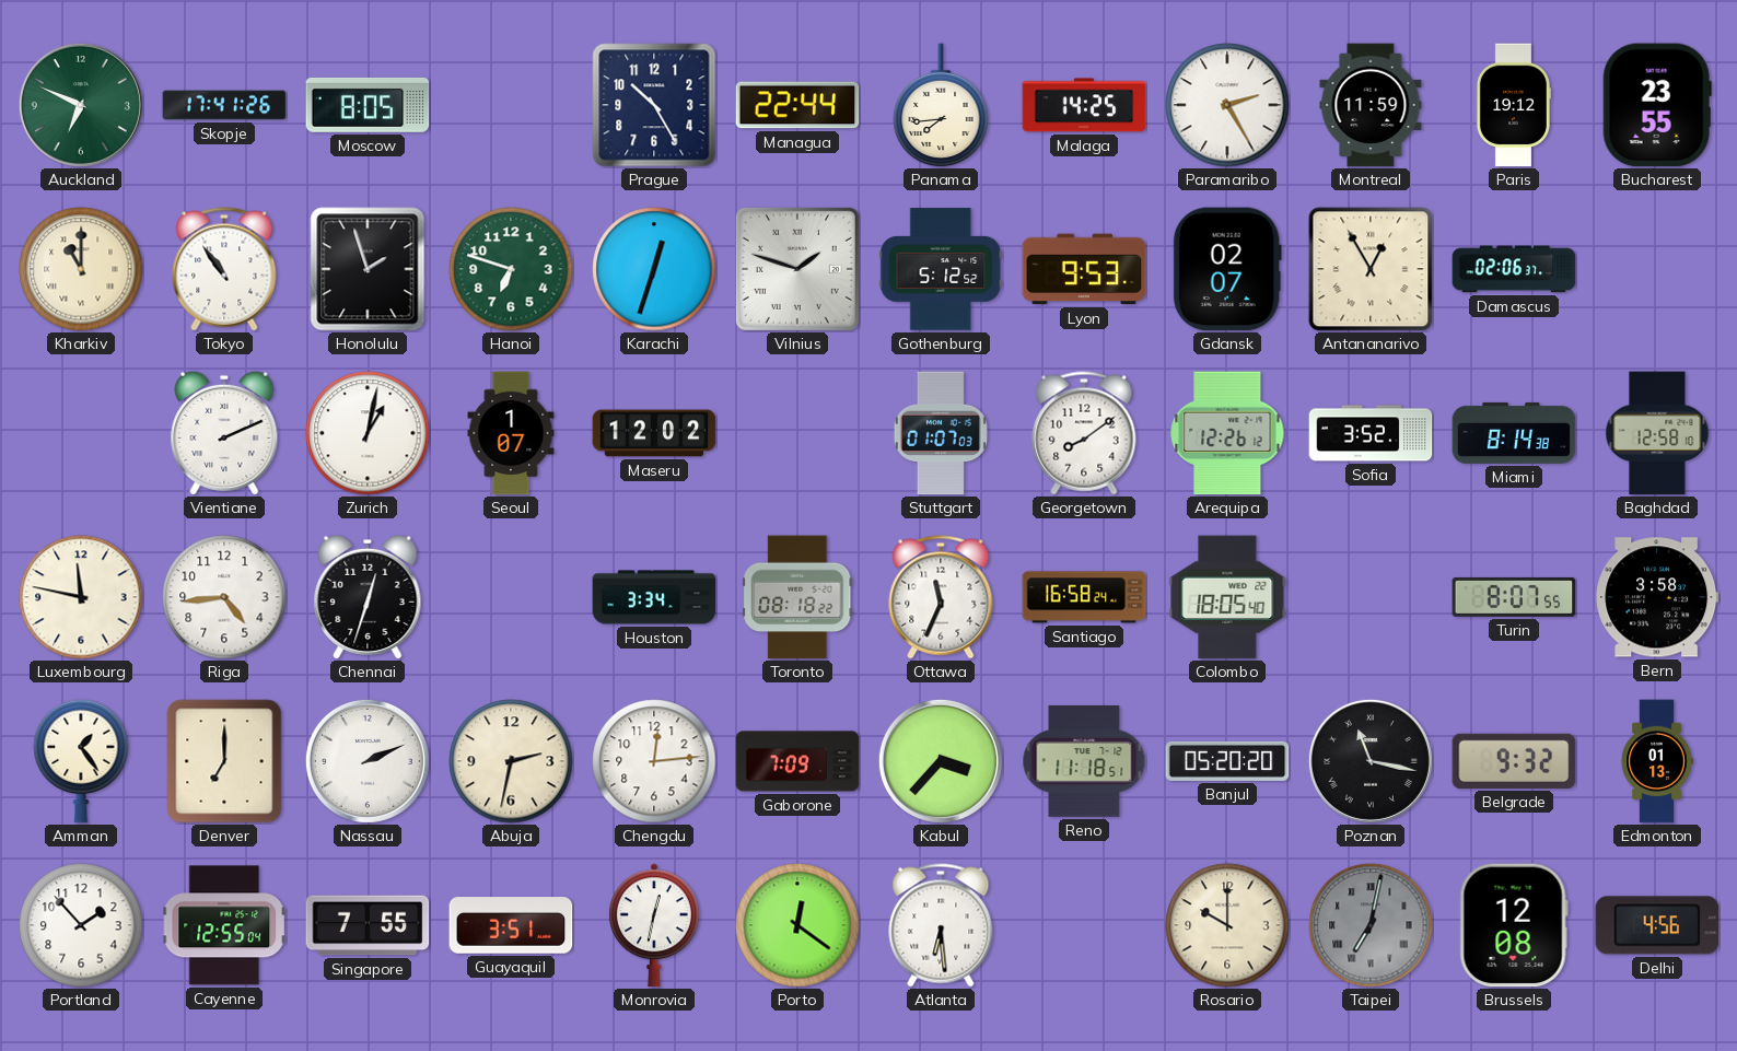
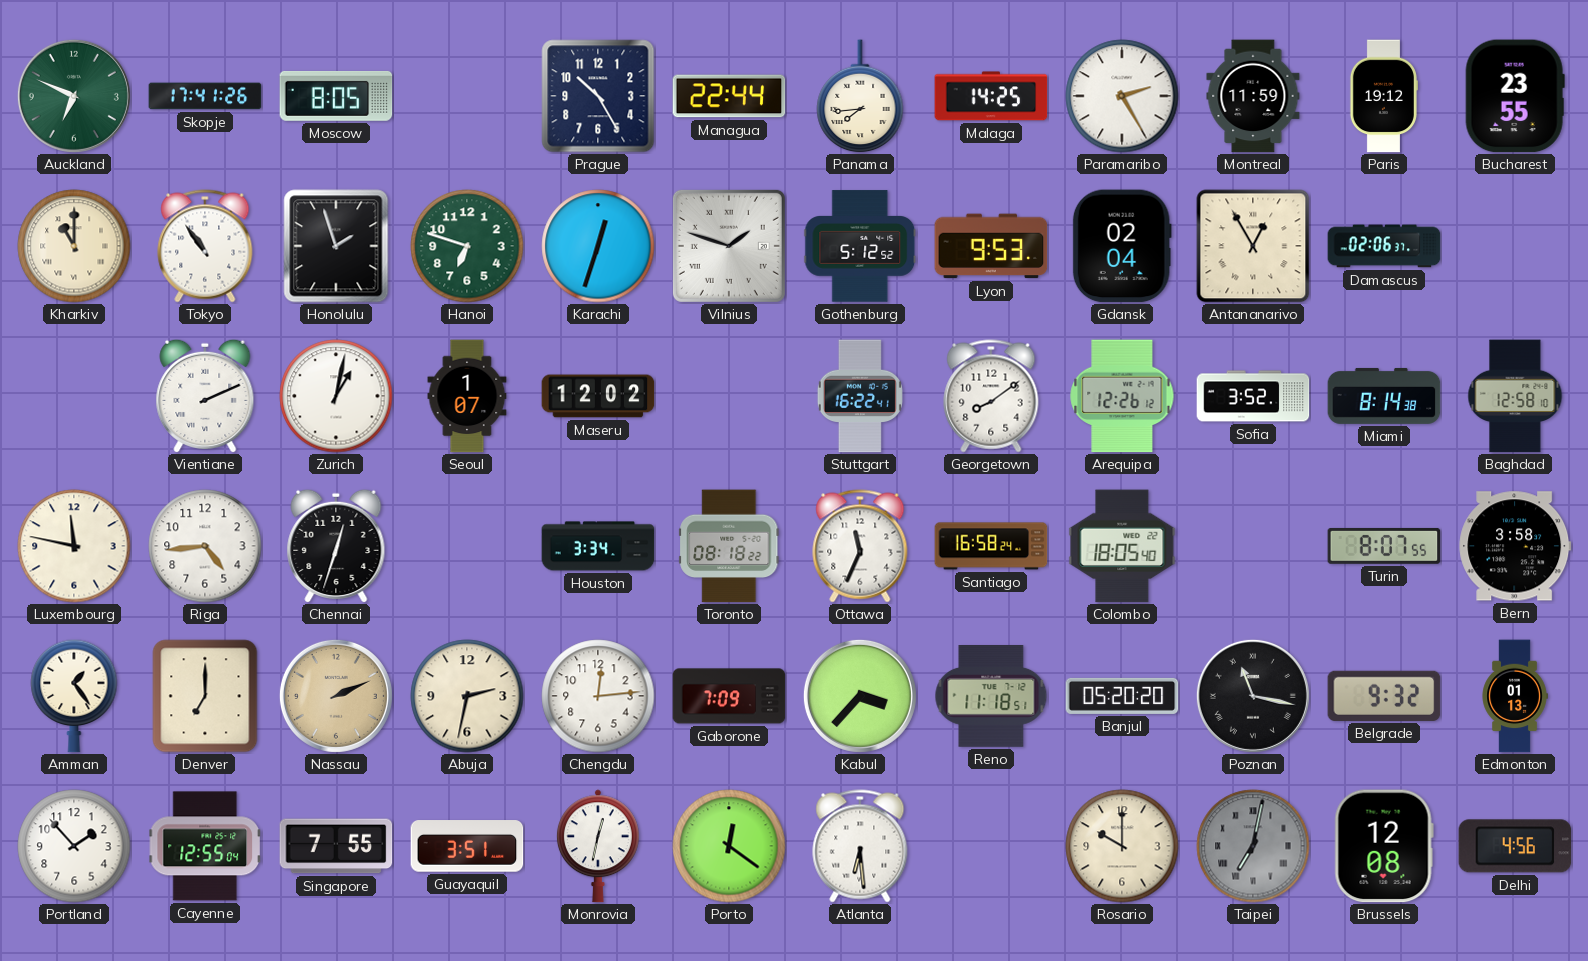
Gdansk: 02:07 -> 02:04 (1122, 246)
Stuttgart: 01:07 -> 16:22 (860, 396)
Nassau dial: white -> champagne (336, 696)
